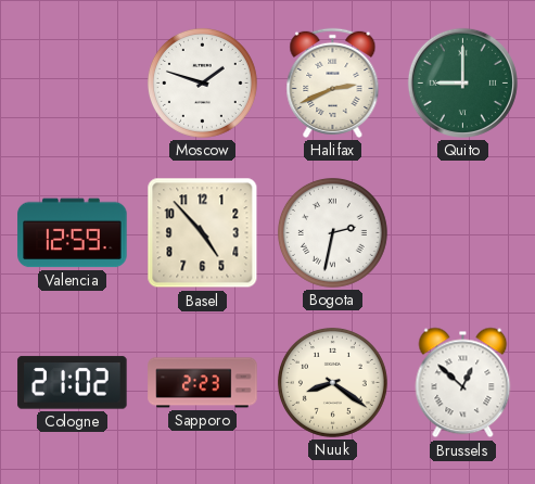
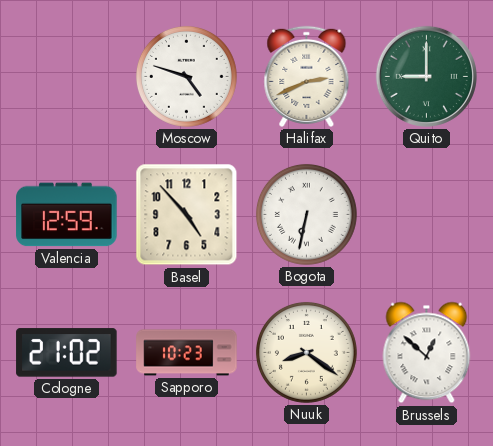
Moscow: 1:48 -> 4:48 (186, 76)
Bogota: 2:32 -> 6:32 (306, 214)
Sapporo: 2:23 -> 10:23 (187, 353)
